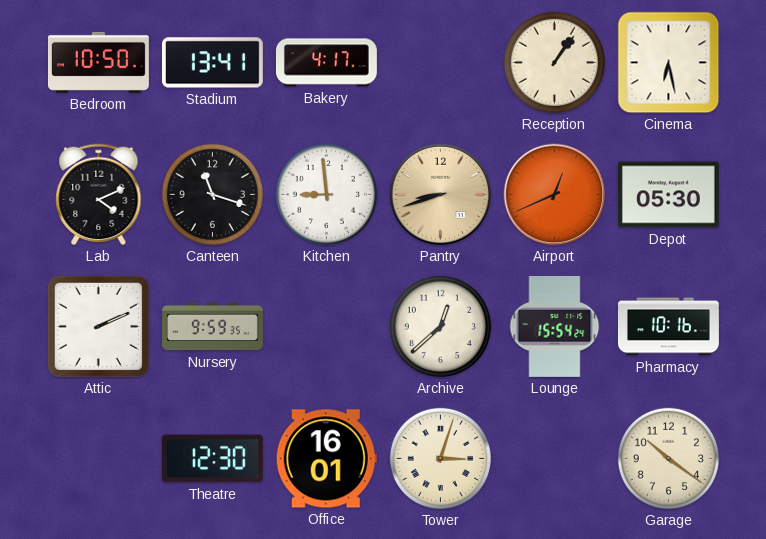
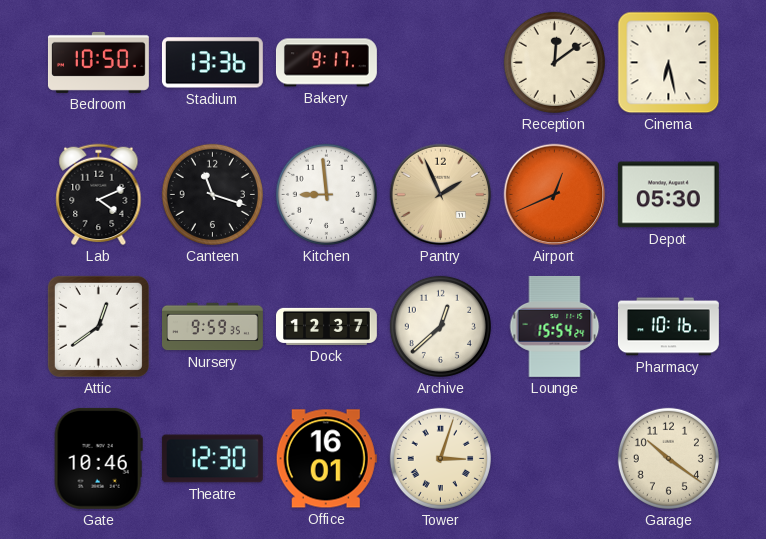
Stadium: 13:41 -> 13:36 (212, 63)
Bakery: 4:17 -> 9:17 (327, 63)
Reception: 1:06 -> 12:09 (554, 62)
Pantry: 8:42 -> 1:56 (441, 195)
Attic: 2:11 -> 12:39 (98, 326)
Dock: none -> 12:37 (327, 326)
Gate: none -> 10:46 (98, 458)
